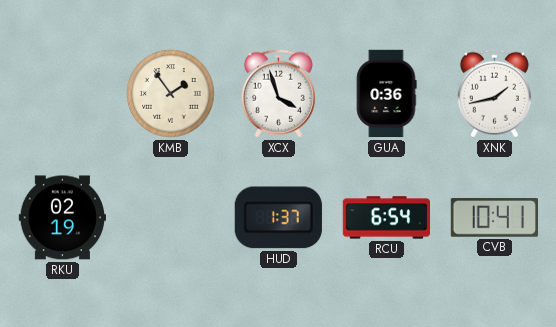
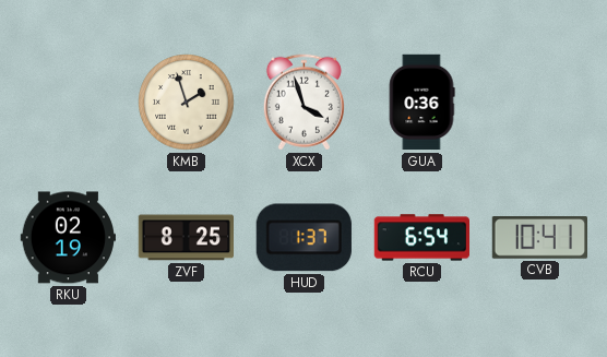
KMB: 1:54 -> 1:57 (187, 103)
XNK: 1:43 -> none (494, 94)
ZVF: none -> 8:25 (186, 238)
